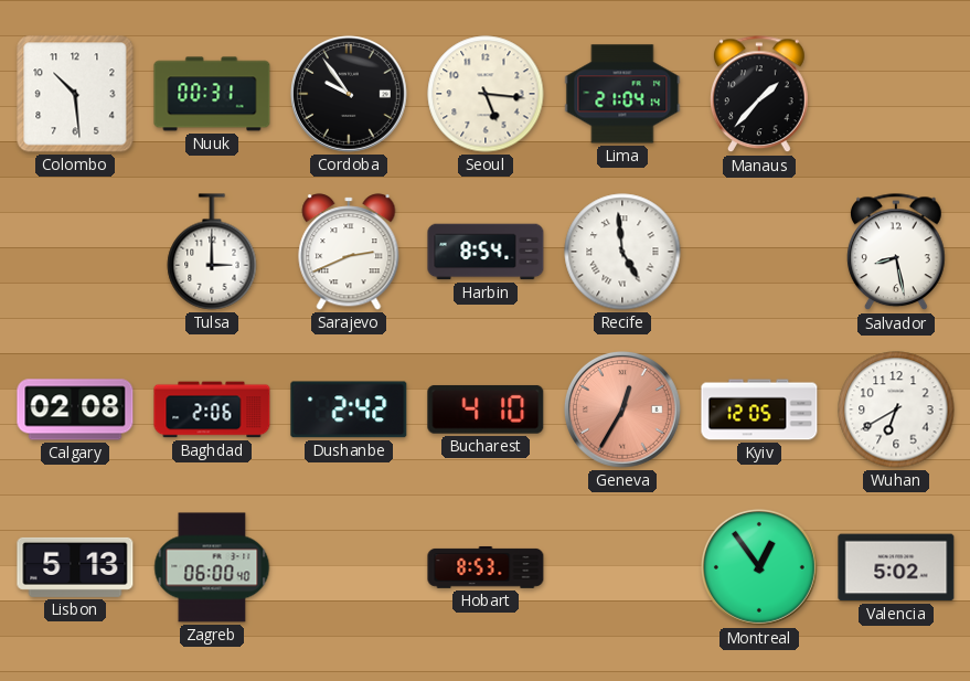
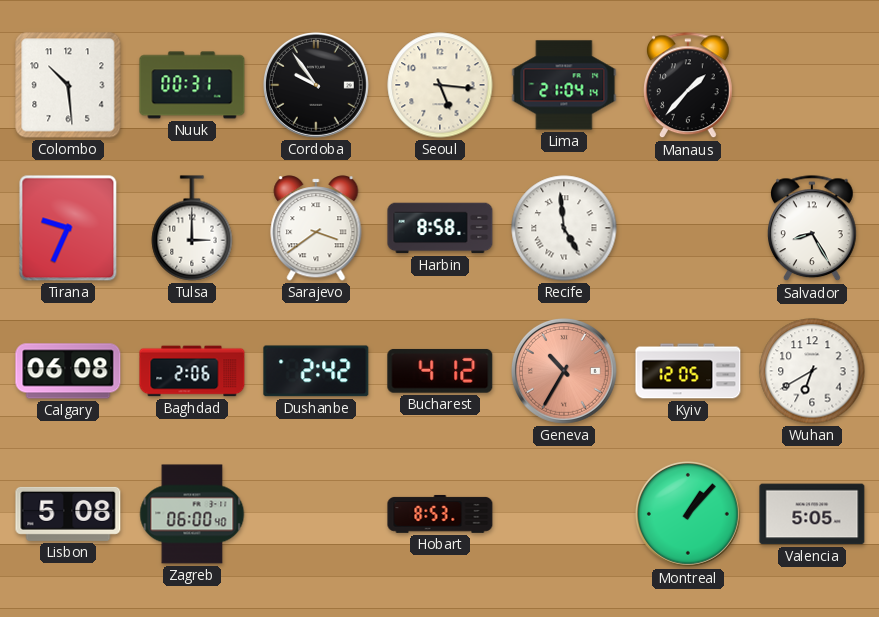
Tirana: none -> 9:34 (68, 228)
Sarajevo: 2:41 -> 3:39 (316, 228)
Harbin: 8:54 -> 8:58 (440, 228)
Salvador: 8:28 -> 8:25 (813, 229)
Calgary: 02:08 -> 06:08 (68, 371)
Bucharest: 4:10 -> 4:12 (440, 371)
Geneva: 12:35 -> 10:35 (564, 371)
Lisbon: 5:13 -> 5:08 (68, 514)
Montreal: 12:54 -> 1:07 (688, 514)
Valencia: 5:02 -> 5:05 (812, 514)
